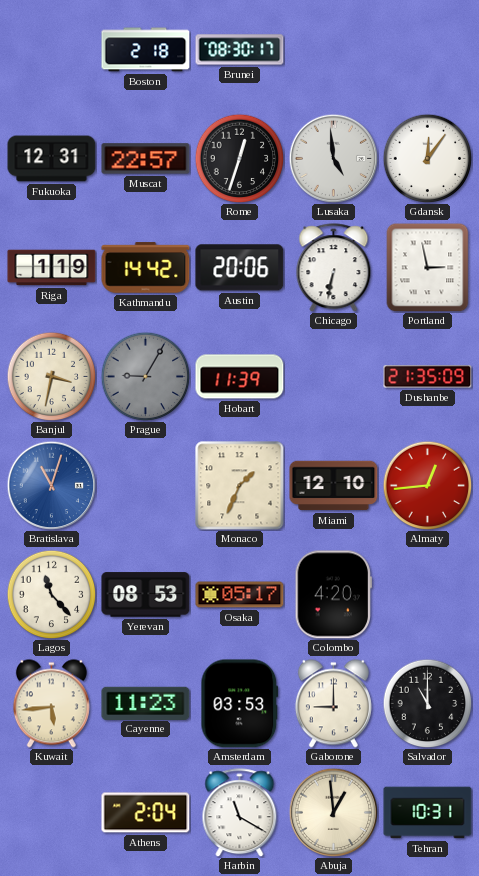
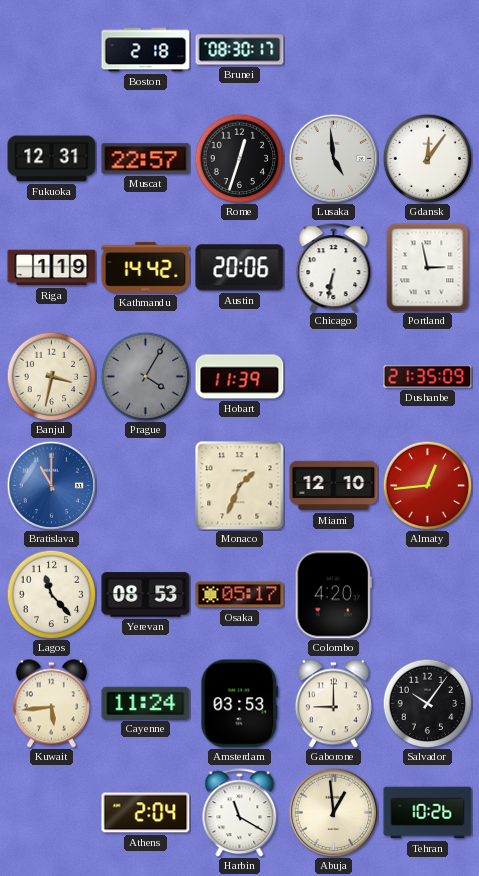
Prague: 9:05 -> 4:05 (145, 376)
Bratislava: 11:03 -> 11:00 (51, 485)
Cayenne: 11:23 -> 11:24 (146, 703)
Salvador: 11:00 -> 10:06 (427, 703)
Tehran: 10:31 -> 10:26 (428, 813)
